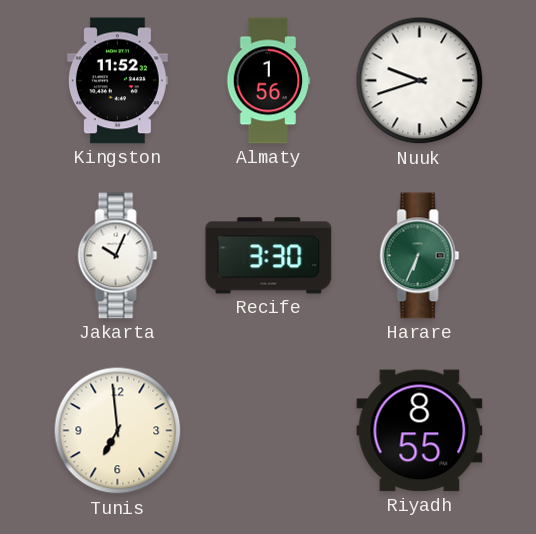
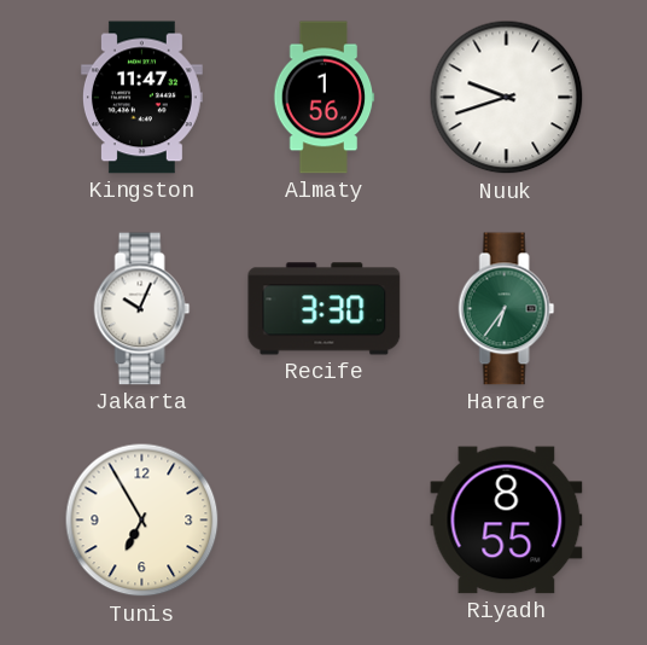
Kingston: 11:52 -> 11:47 (141, 98)
Harare: 6:34 -> 6:36 (507, 309)
Tunis: 6:59 -> 6:55 (142, 521)
